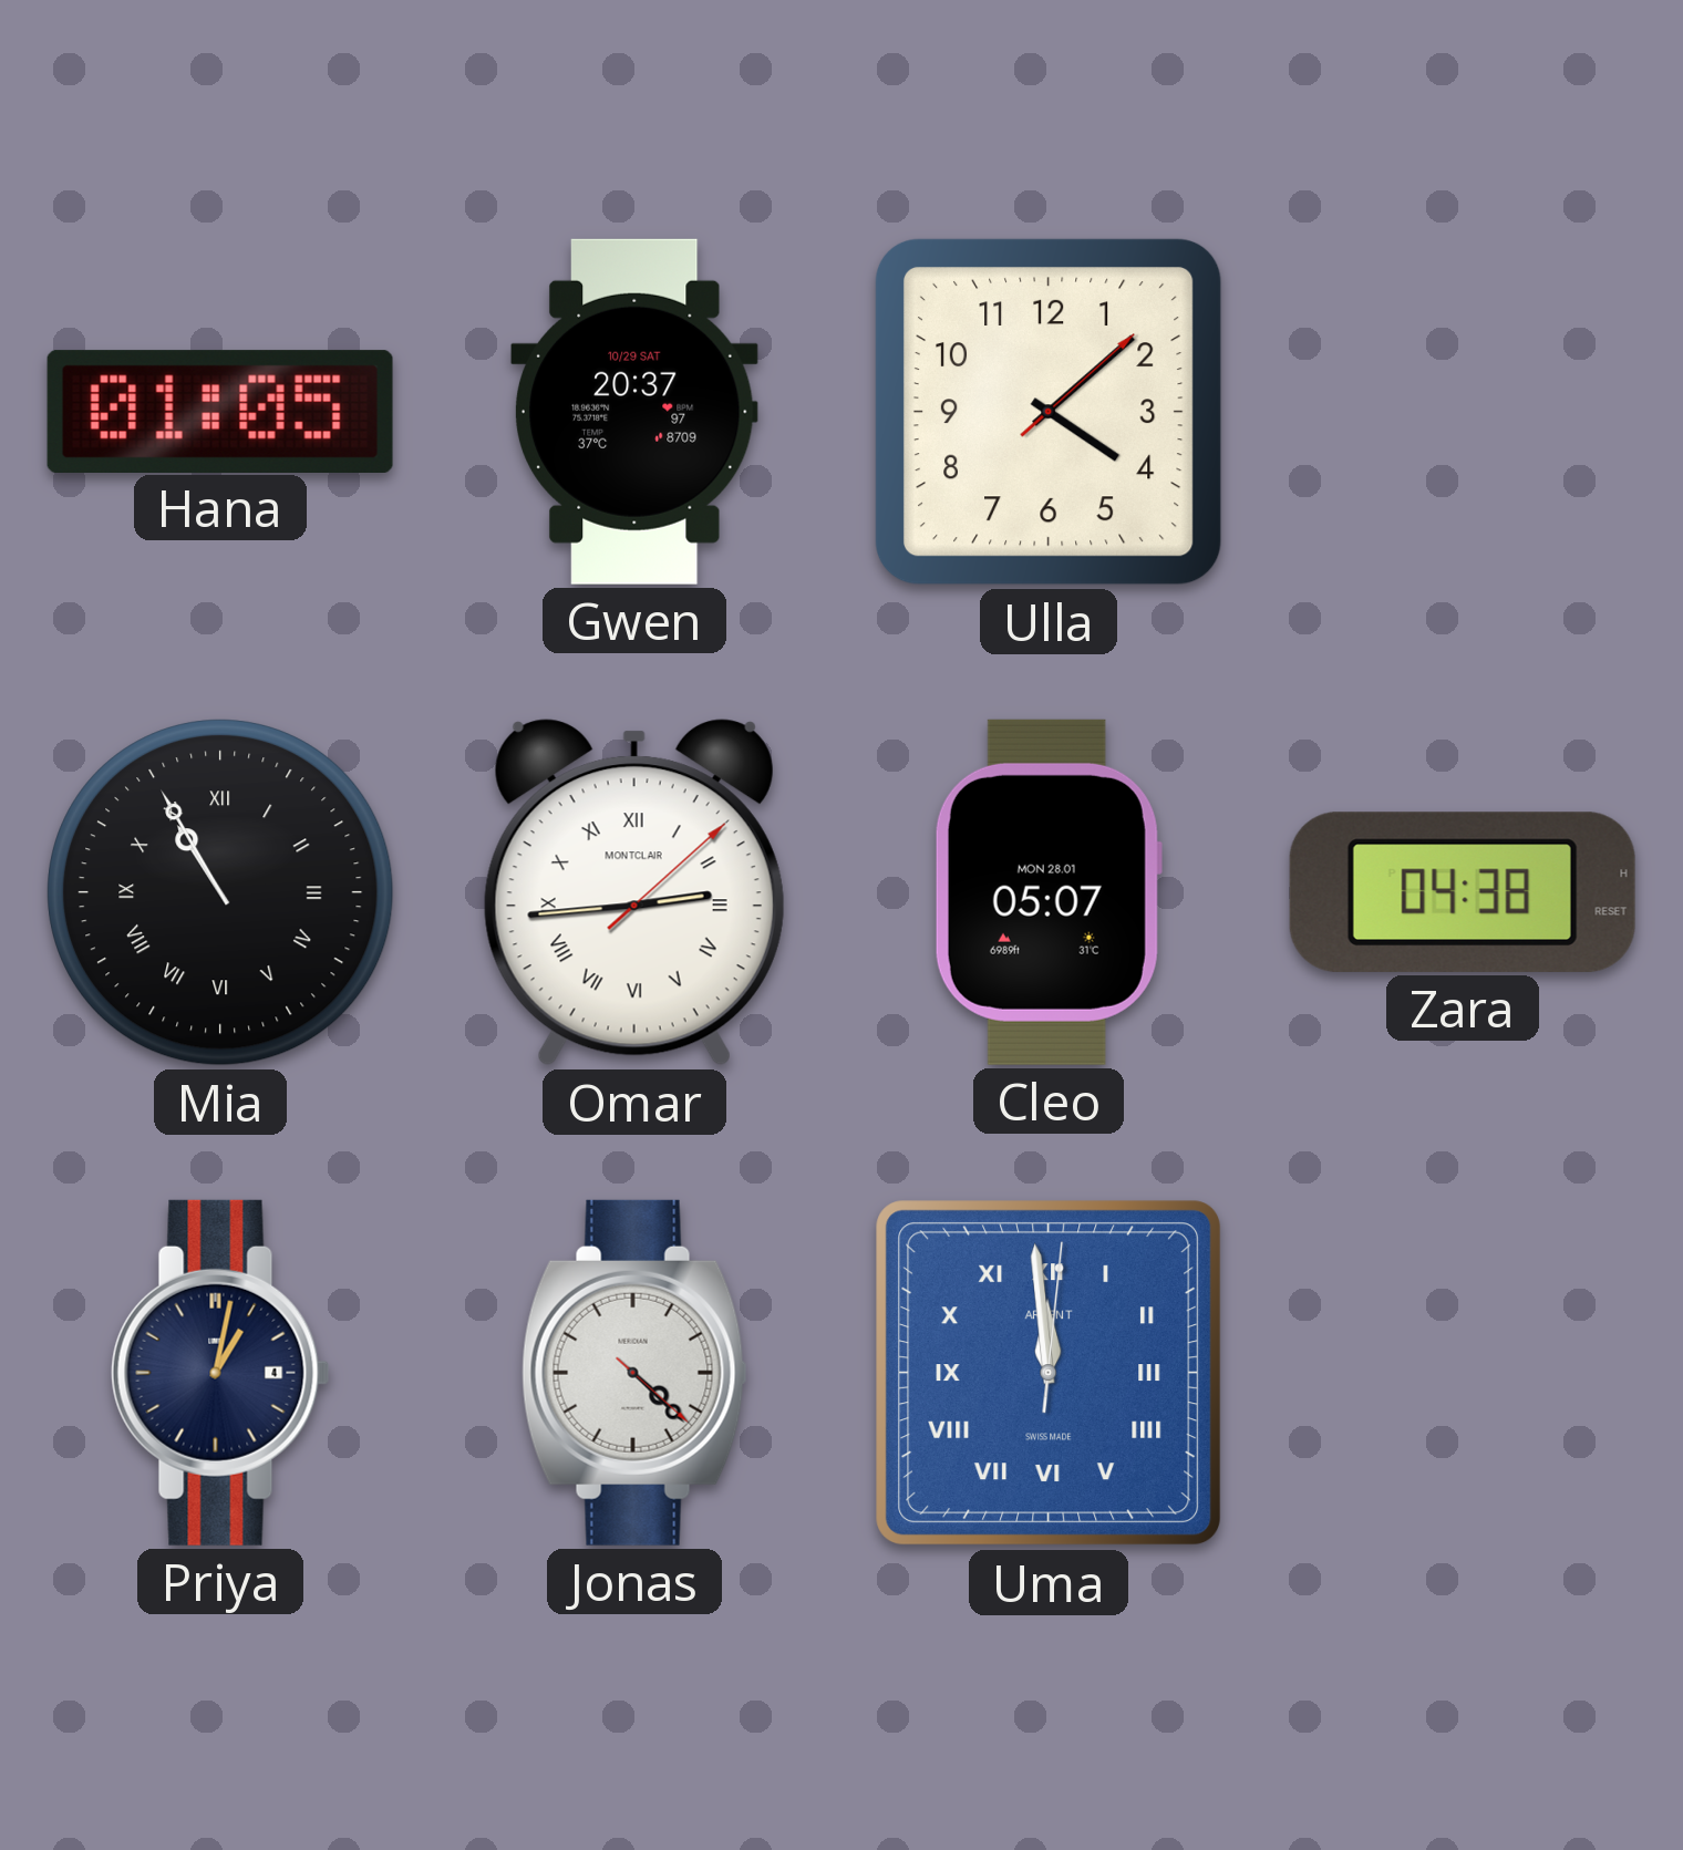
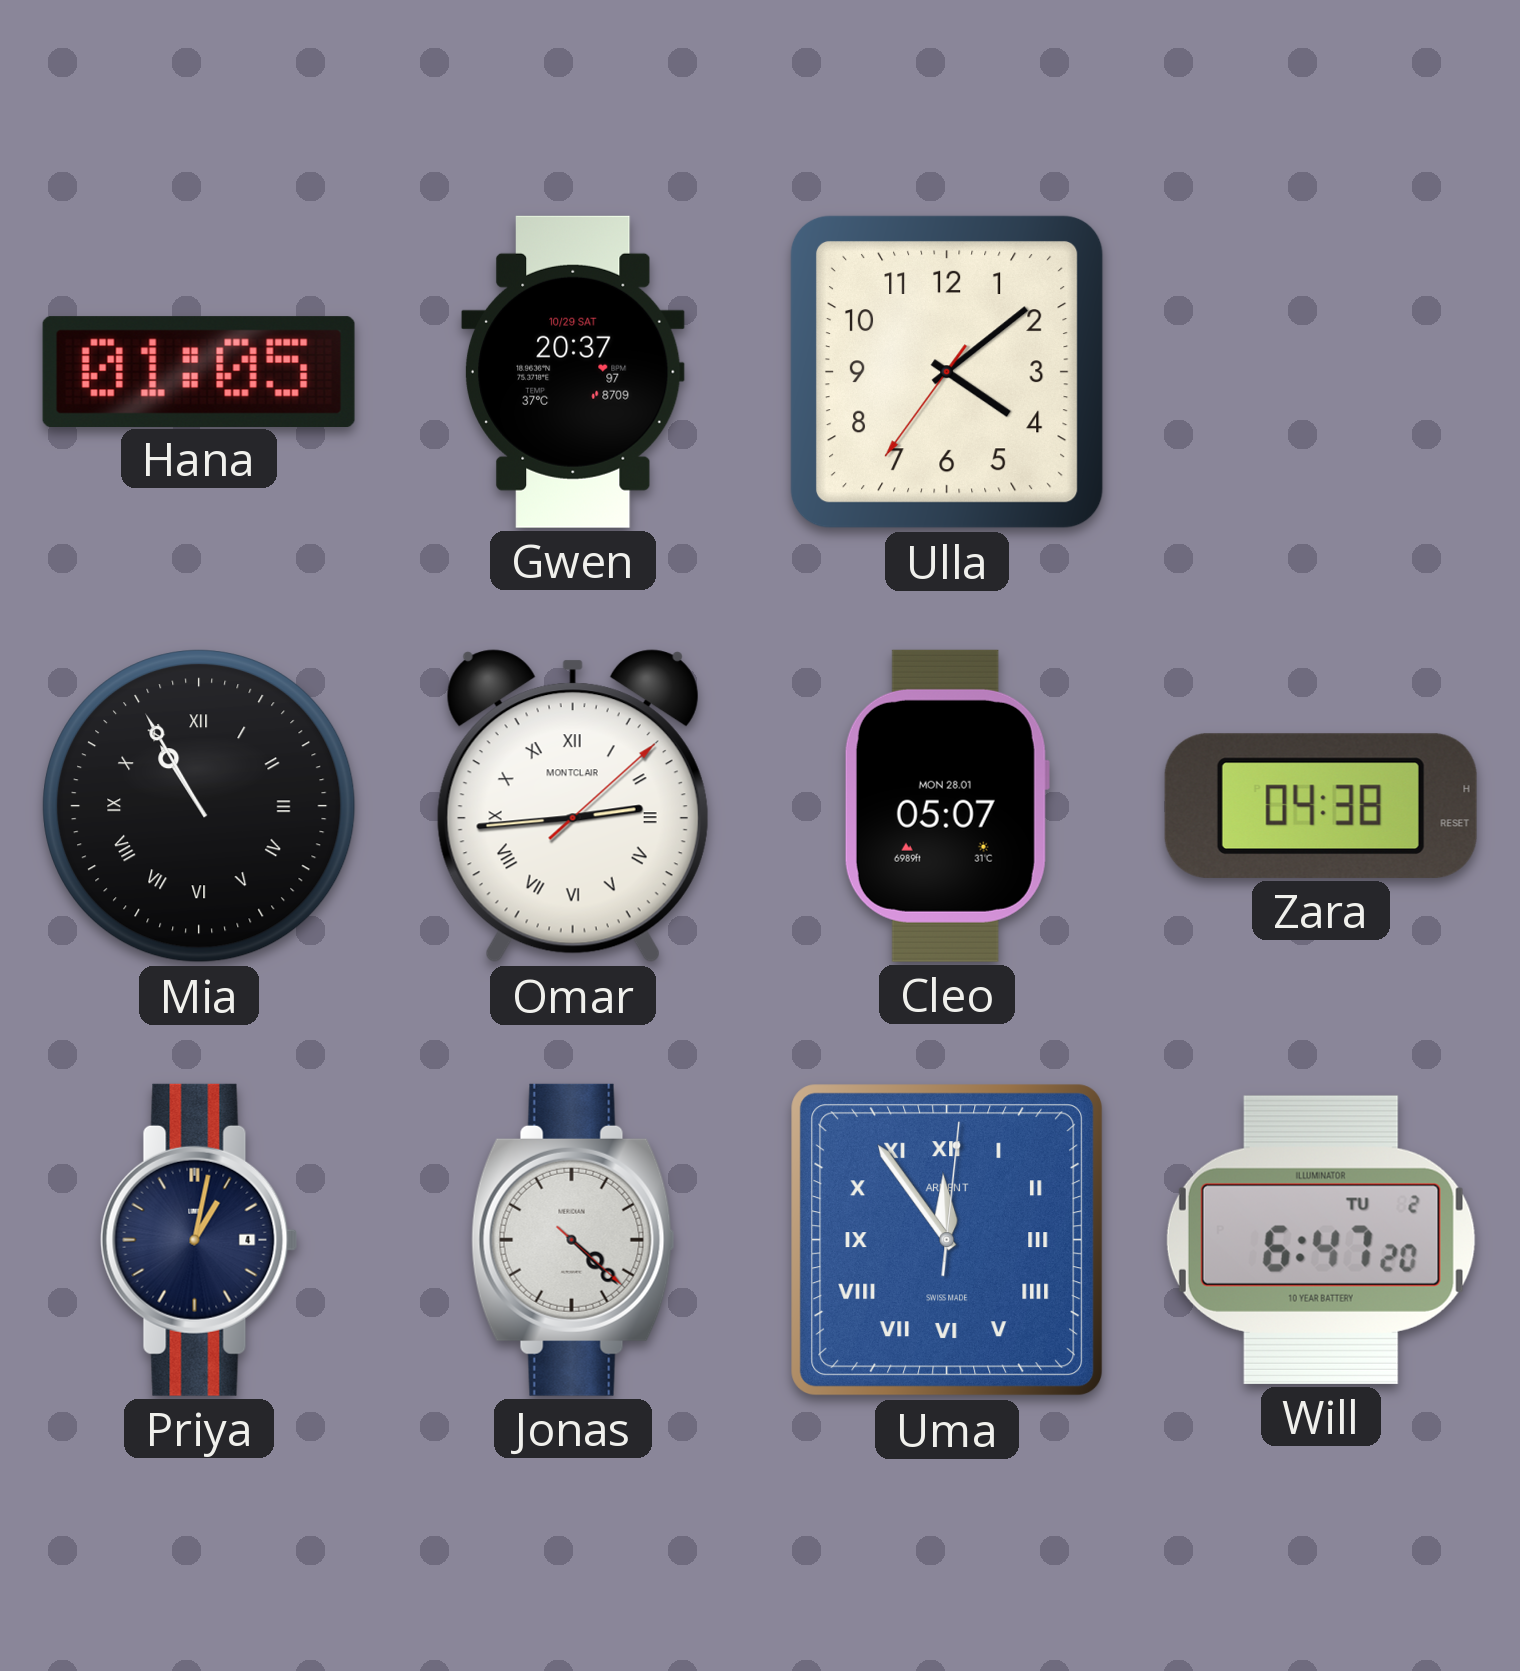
Ulla: 4:08:08 -> 4:08:36 (947, 372)
Uma: 11:59 -> 11:54 (947, 1240)
Will: none -> 6:47 (1321, 1240)
